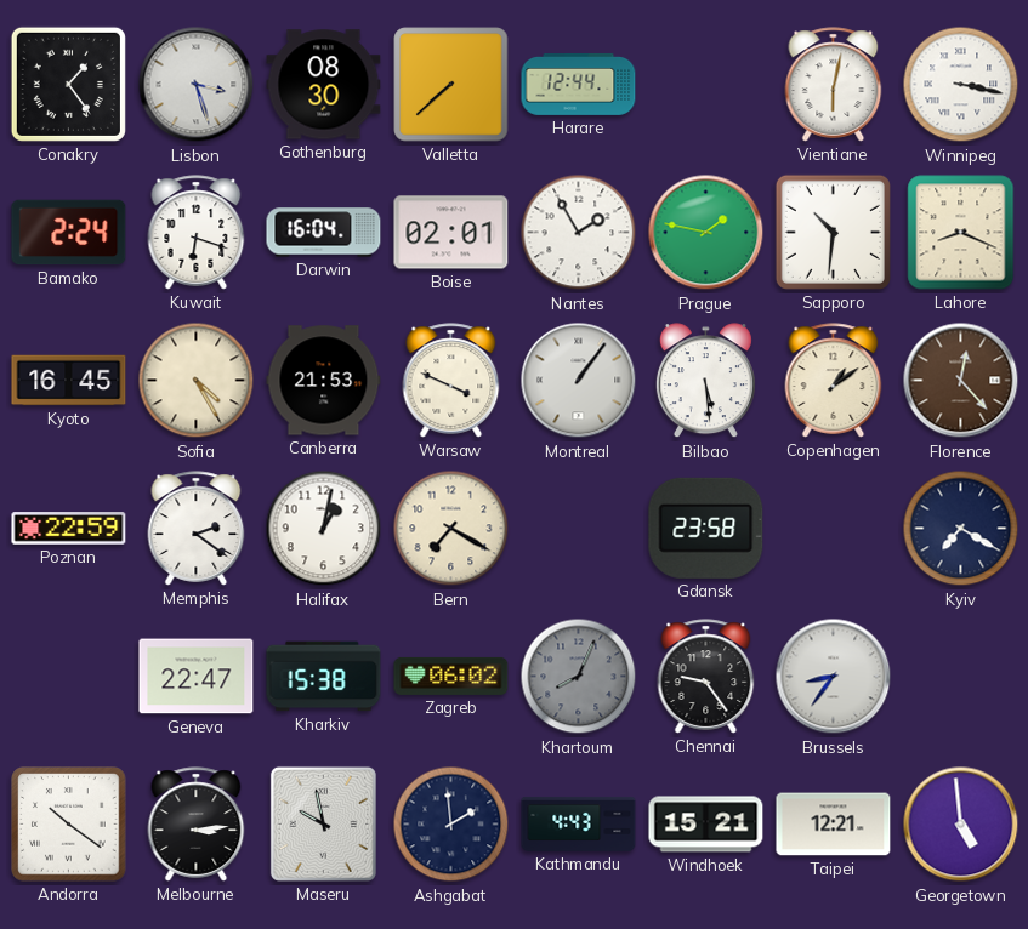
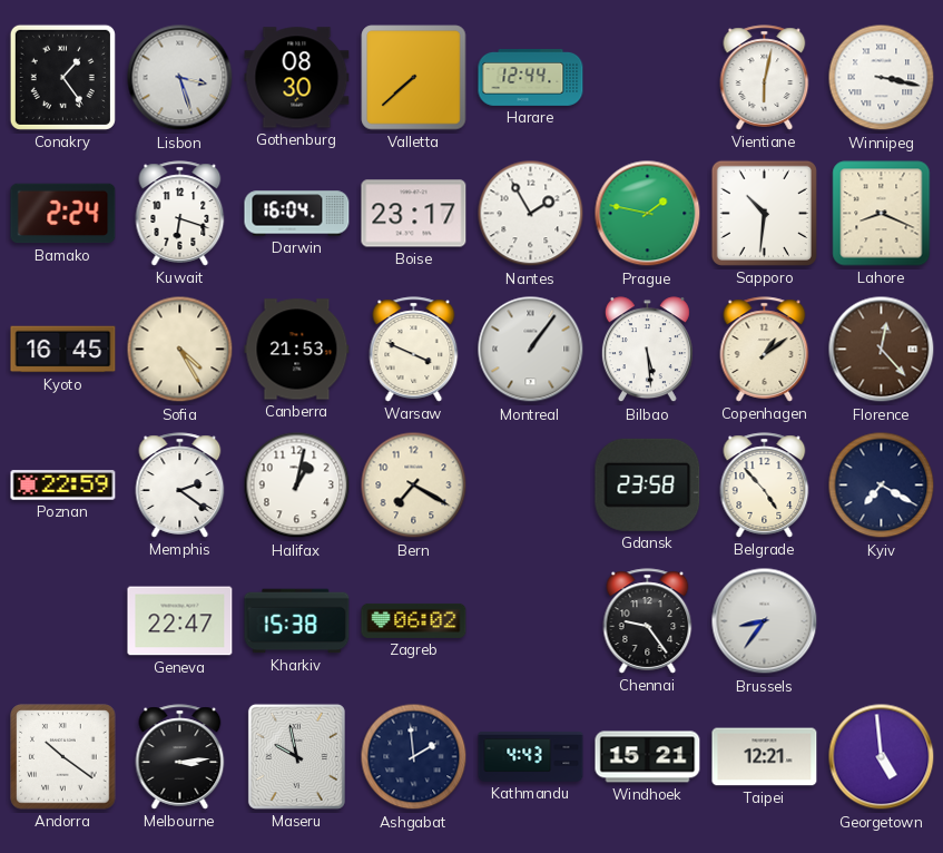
Boise: 02:01 -> 23:17 (414, 214)
Belgrade: none -> 4:53 (765, 486)
Khartoum: 8:04 -> none (579, 677)
